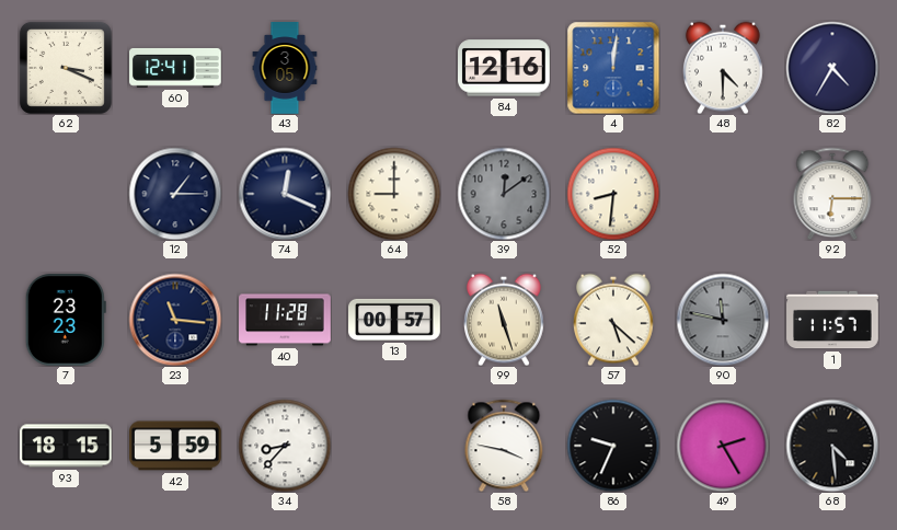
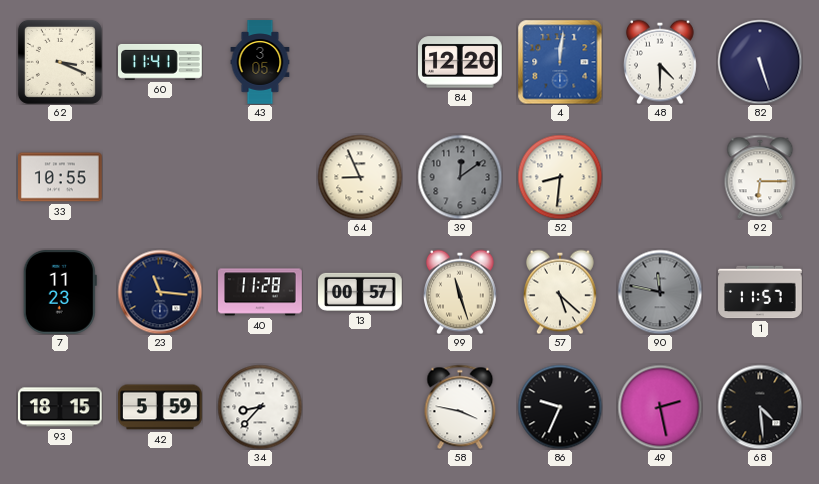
60: 12:41 -> 11:41 (161, 62)
84: 12:16 -> 12:20 (461, 62)
82: 4:35 -> 5:27 (760, 62)
33: none -> 10:55 (61, 177)
12: 1:15 -> none (175, 194)
74: 12:19 -> none (285, 194)
64: 9:00 -> 8:56 (360, 177)
7: 23:23 -> 11:23 (60, 293)
49: 2:25 -> 2:28 (660, 407)
